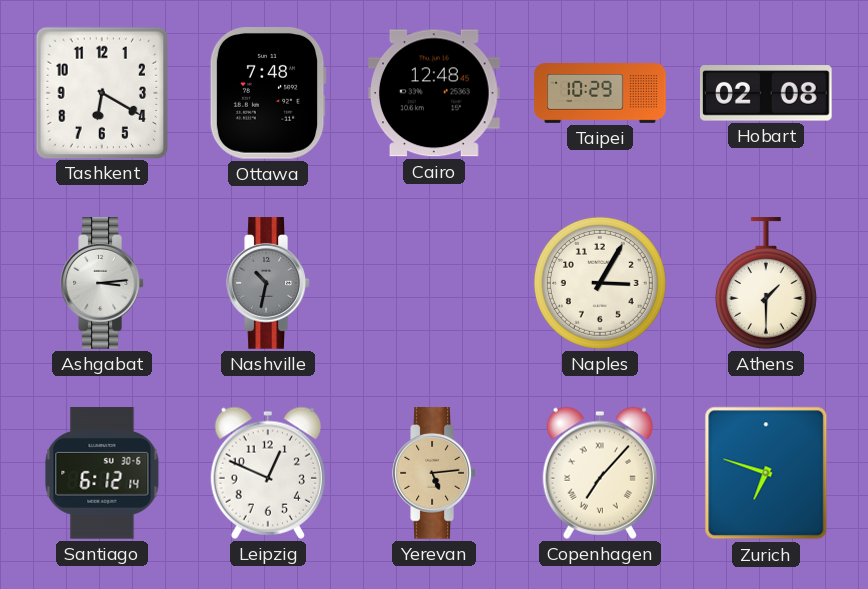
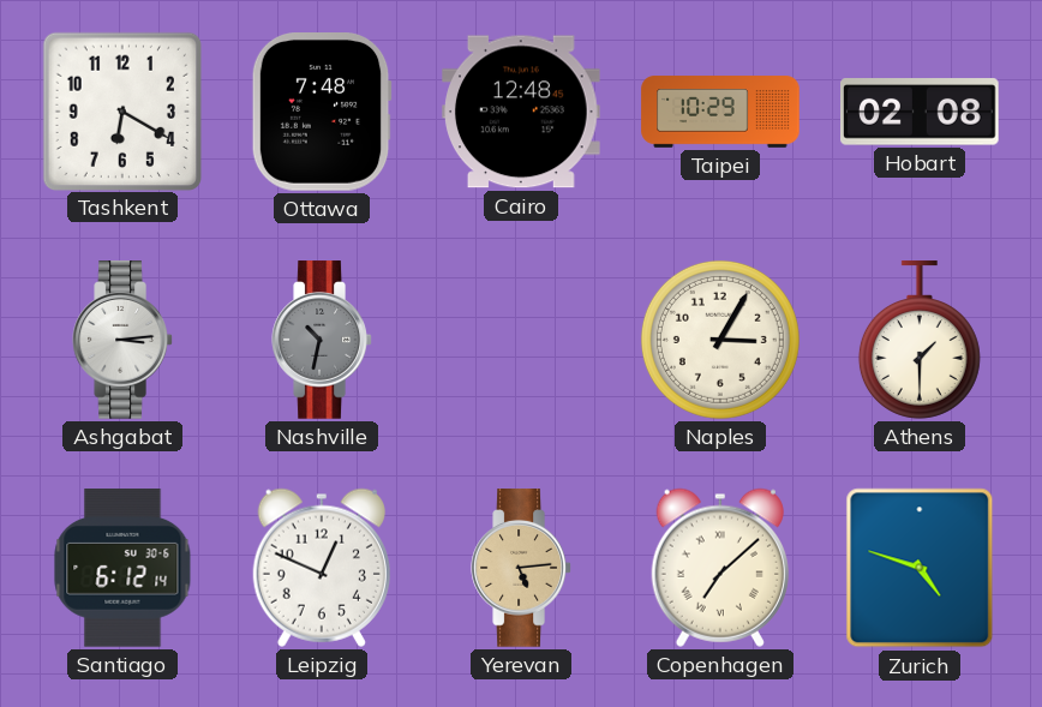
Copenhagen: 7:07 -> 7:08 (720, 568)
Zurich: 6:48 -> 4:48 (920, 568)
